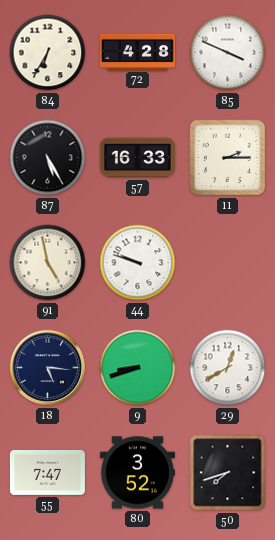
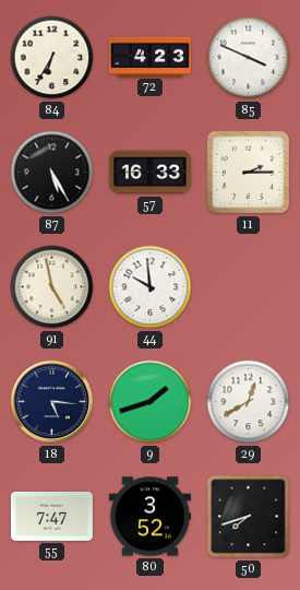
72: 4:28 -> 4:23 (149, 57)
44: 9:48 -> 9:59 (151, 287)
9: 8:42 -> 1:42 (151, 402)
